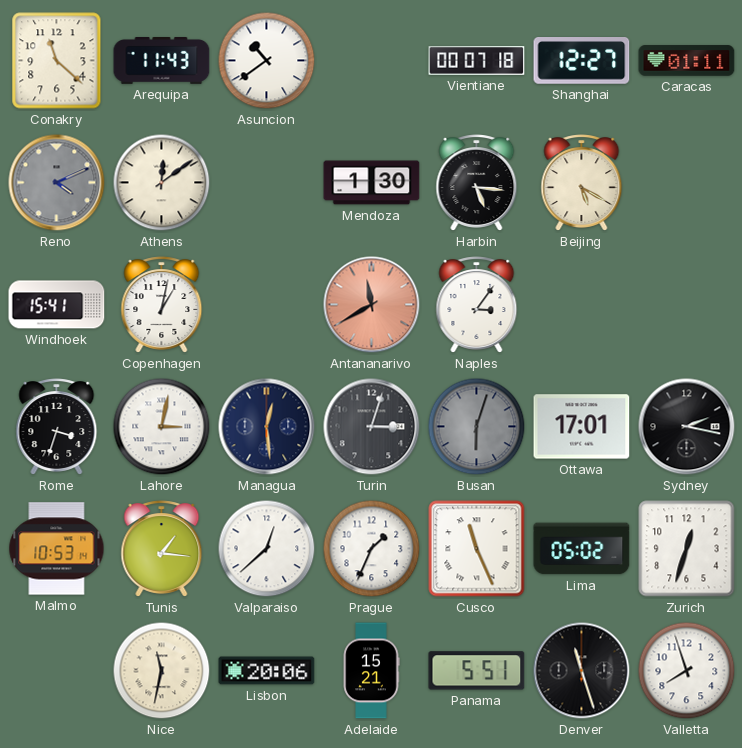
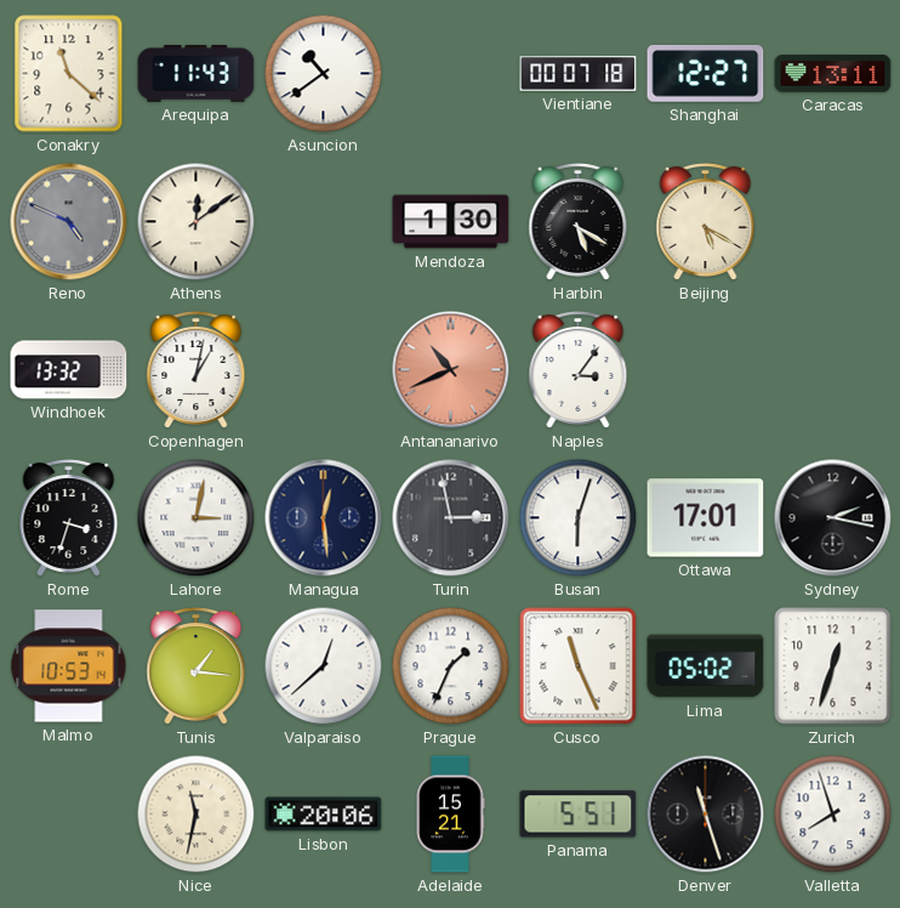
Caracas: 01:11 -> 13:11 (833, 74)
Reno: 4:11 -> 4:49 (69, 222)
Harbin: 5:16 -> 5:20 (579, 222)
Windhoek: 15:41 -> 13:32 (69, 370)
Antananarivo: 11:40 -> 10:41 (451, 370)
Turin: 3:03 -> 2:58 (451, 518)
Busan dial: grey -> white (579, 518)
